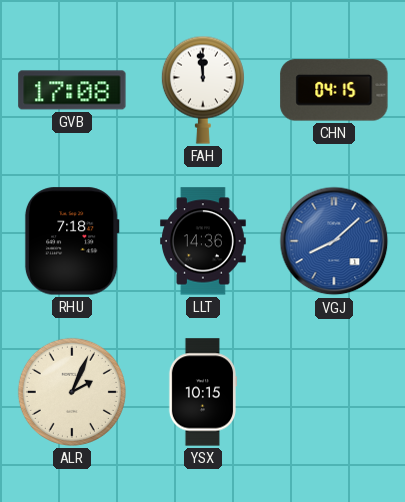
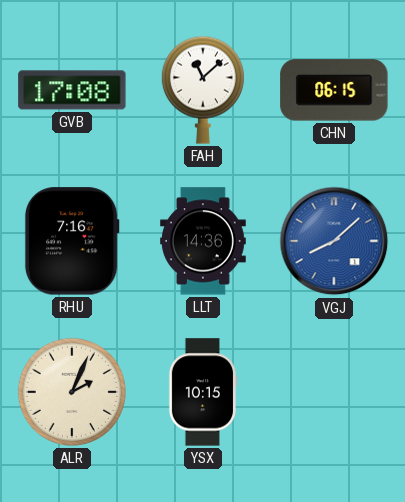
FAH: 11:59 -> 11:08 (203, 90)
CHN: 04:15 -> 06:15 (334, 90)
RHU: 7:18 -> 7:16 (72, 241)
